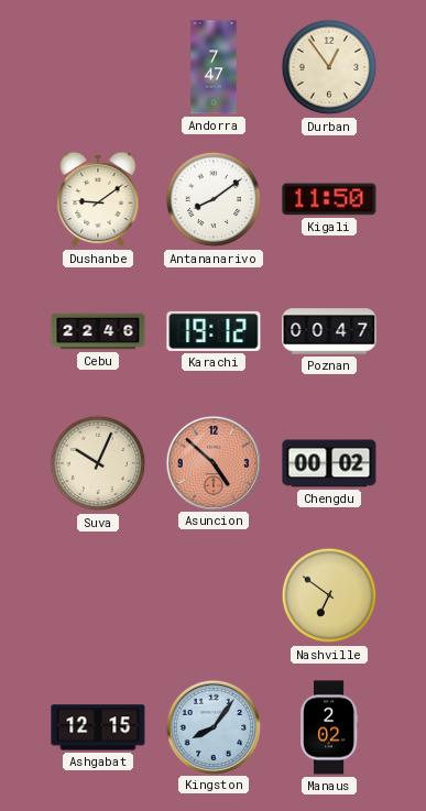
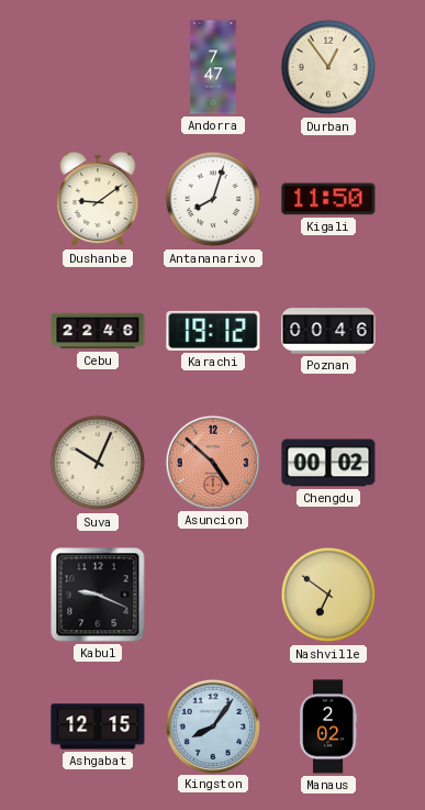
Antananarivo: 8:09 -> 8:03 (213, 199)
Poznan: 00:47 -> 00:46 (328, 331)
Kabul: none -> 9:19 (98, 595)
